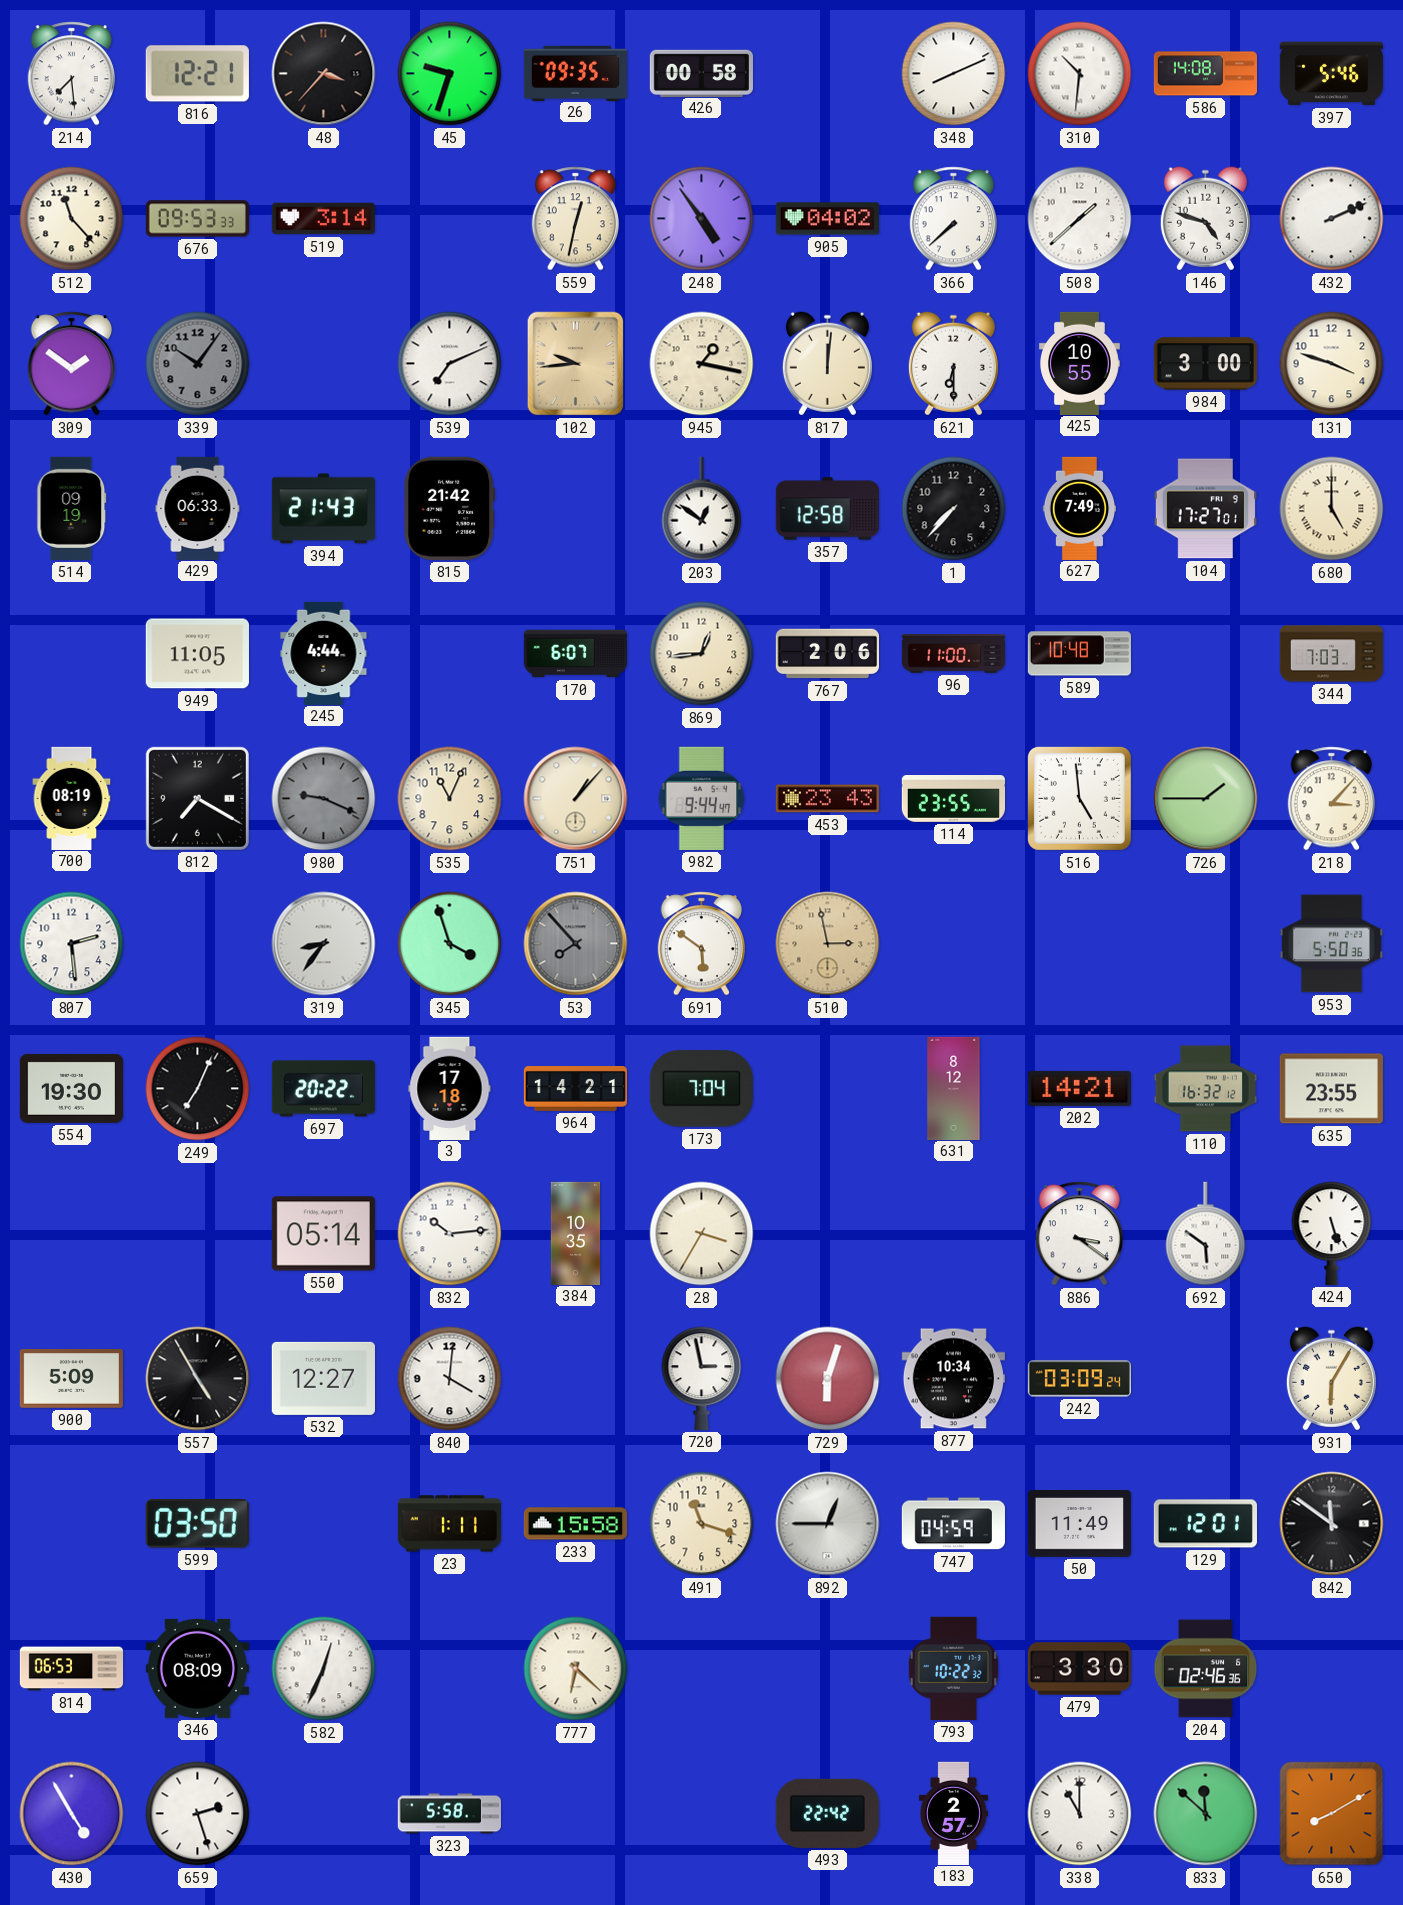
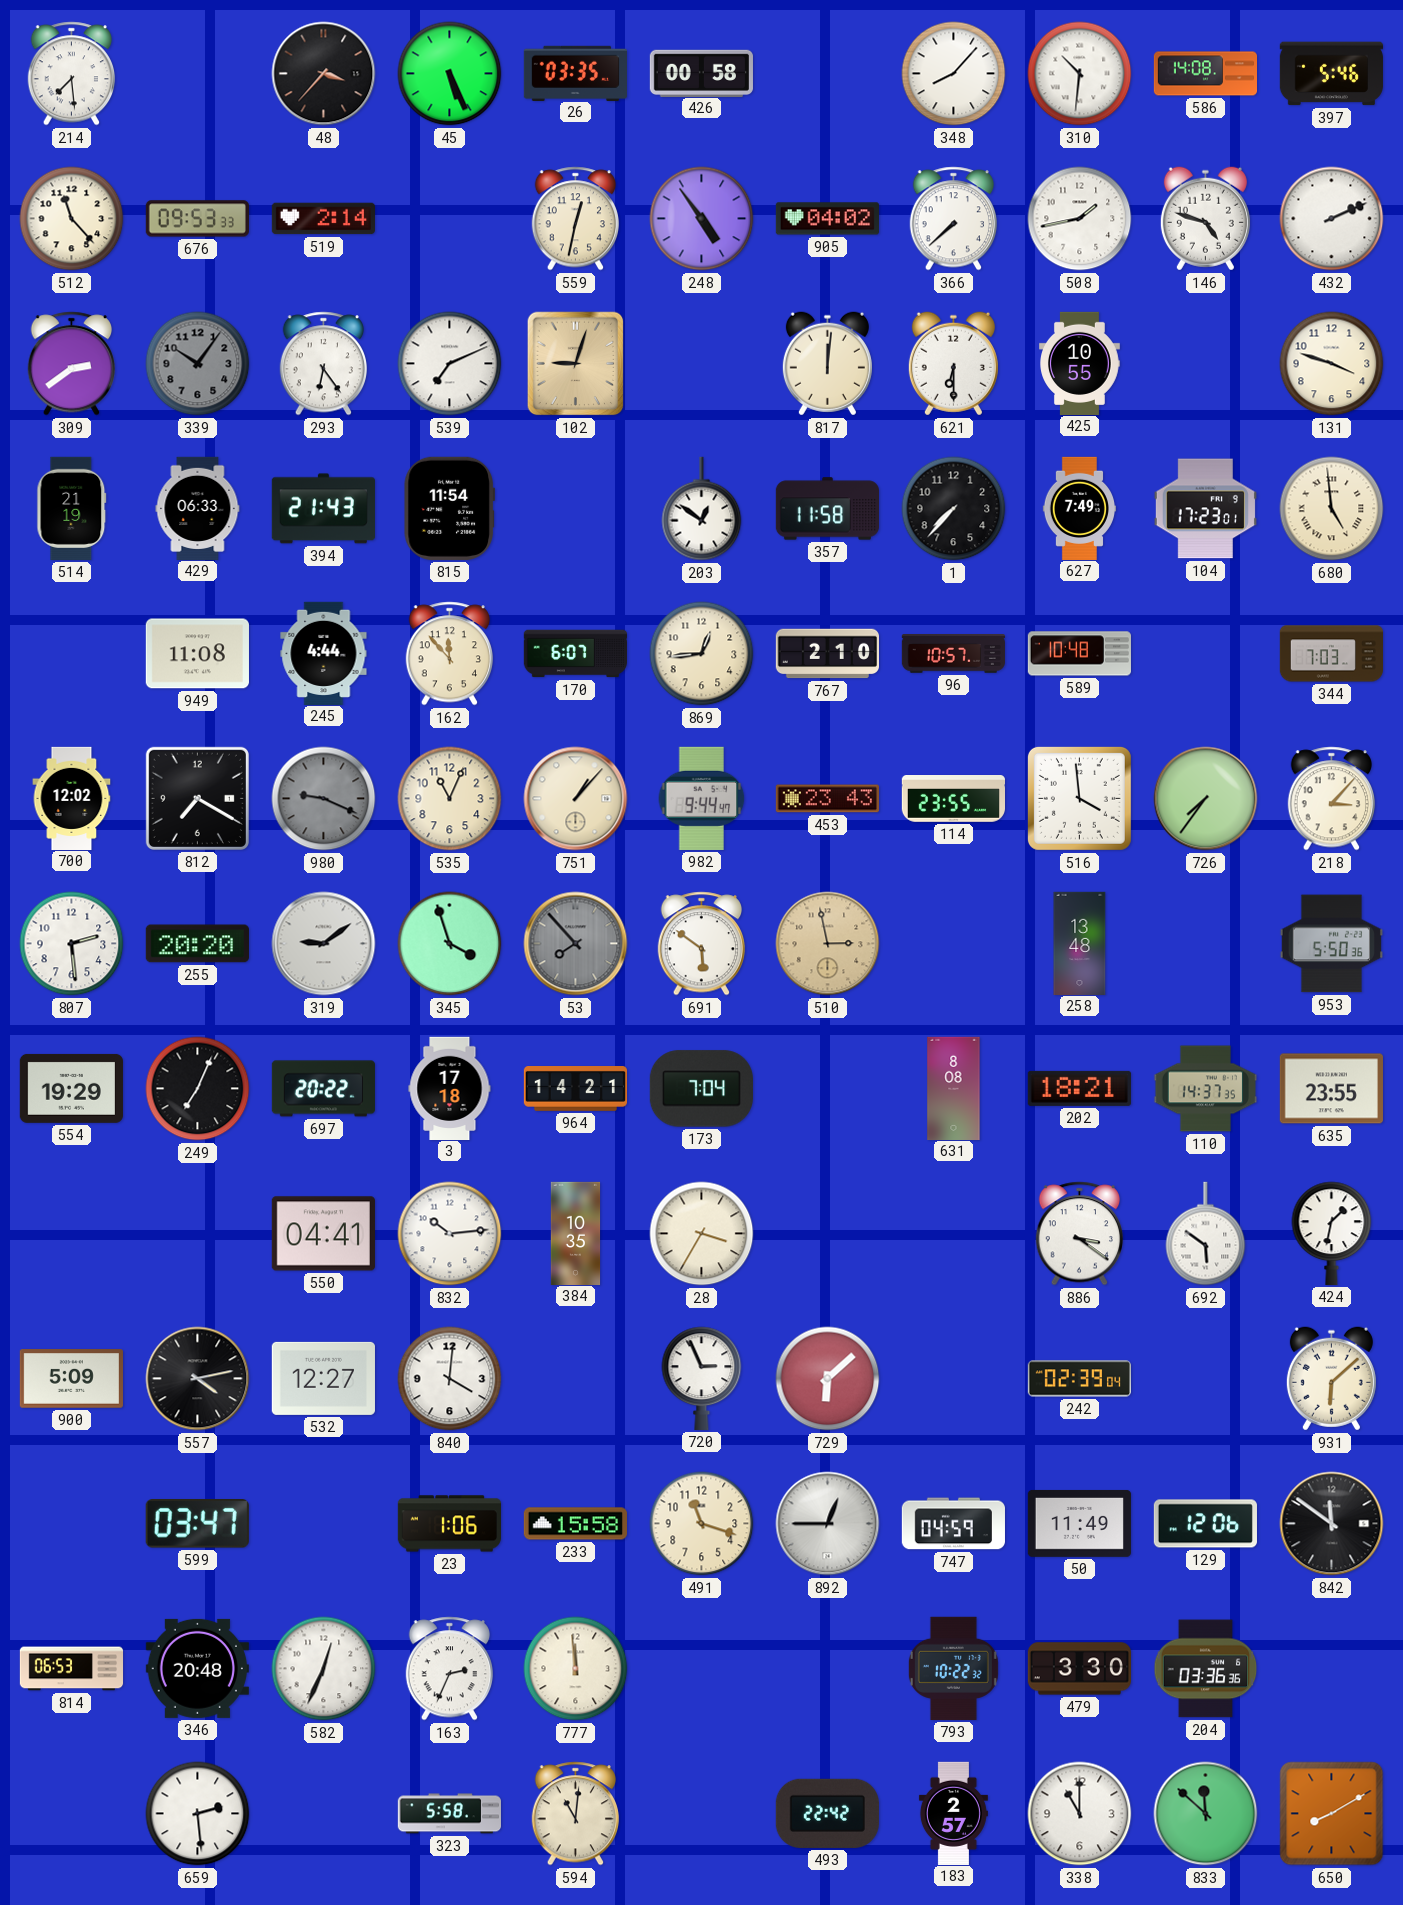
816: 12:21 -> none (197, 74)
45: 9:33 -> 5:26 (450, 74)
26: 09:35 -> 03:35 (575, 73)
348: 8:11 -> 8:07 (954, 74)
519: 3:14 -> 2:14 (323, 219)
508: 1:38 -> 1:43 (1080, 219)
309: 1:51 -> 2:39 (71, 364)
293: none -> 6:24 (323, 364)
102: 9:44 -> 9:03 (576, 364)
945: 1:17 -> none (702, 364)
984: 3:00 -> none (1205, 364)
514: 09:19 -> 21:19 (72, 508)
815: 21:42 -> 11:54 (449, 508)
357: 12:58 -> 11:58 (827, 509)
104: 17:27 -> 17:23 (1205, 509)
680: 5:00 -> 4:59 (1332, 509)
949: 11:05 -> 11:08 (197, 654)
162: none -> 11:53 (449, 654)
767: 2:06 -> 2:10 (827, 654)
96: 11:00 -> 10:57 (953, 654)
700: 08:19 -> 12:02 (72, 798)
516: 4:59 -> 3:59 (1079, 798)
726: 1:45 -> 7:36 (1206, 799)
255: none -> 20:20 (197, 944)
319: 8:36 -> 9:09 (324, 944)
258: none -> 13:48 (1080, 943)
554: 19:30 -> 19:29 (71, 1088)
631: 8:12 -> 8:08 (954, 1088)
202: 14:21 -> 18:21 (1079, 1088)
110: 16:32 -> 14:37 (1205, 1089)
550: 05:14 -> 04:41 (323, 1234)
424: 5:27 -> 1:32 (1332, 1233)
557: 4:55 -> 4:13 (198, 1379)
720: 2:58 -> 2:56 (702, 1378)
729: 6:03 -> 6:08 (828, 1379)
877: 10:34 -> none (953, 1379)
242: 03:09 -> 02:39 (1079, 1379)
931: 6:05 -> 6:08 (1331, 1379)
599: 03:50 -> 03:47 (197, 1524)
23: 1:11 -> 1:06 (449, 1524)
129: 12:01 -> 12:06 (1205, 1524)
346: 08:09 -> 20:48 (197, 1668)
163: none -> 2:34 (449, 1669)
777: 6:22 -> 11:59 (576, 1669)
204: 02:46 -> 03:36 (1206, 1669)
430: 4:55 -> none (72, 1814)
659: 2:27 -> 2:29 (198, 1814)
594: none -> 11:01 (575, 1814)
